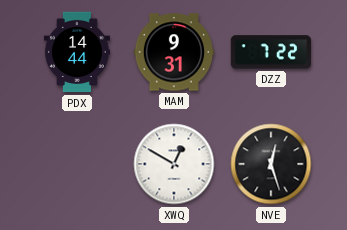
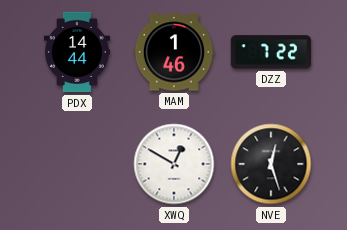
MAM: 9:31 -> 1:46 (174, 52)
